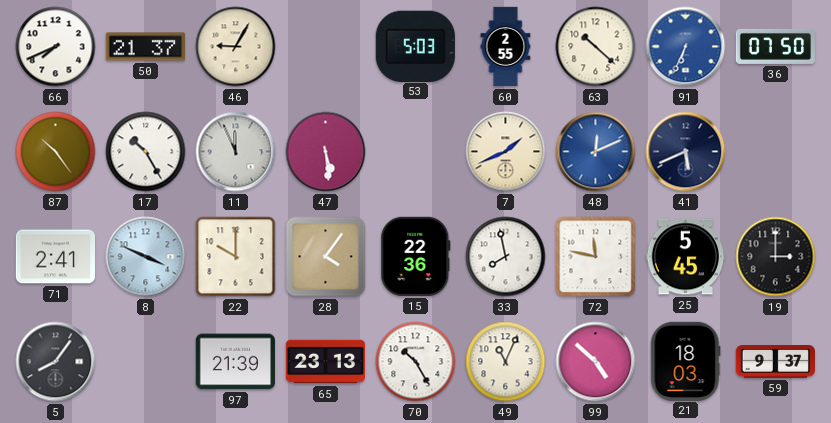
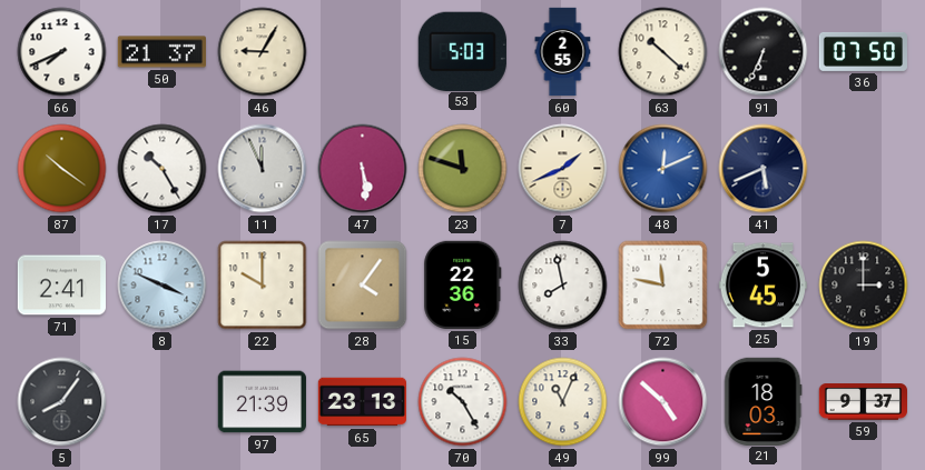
91 dial: blue -> black (764, 52)
87: 10:24 -> 10:21 (62, 169)
23: none -> 11:48 (463, 169)
